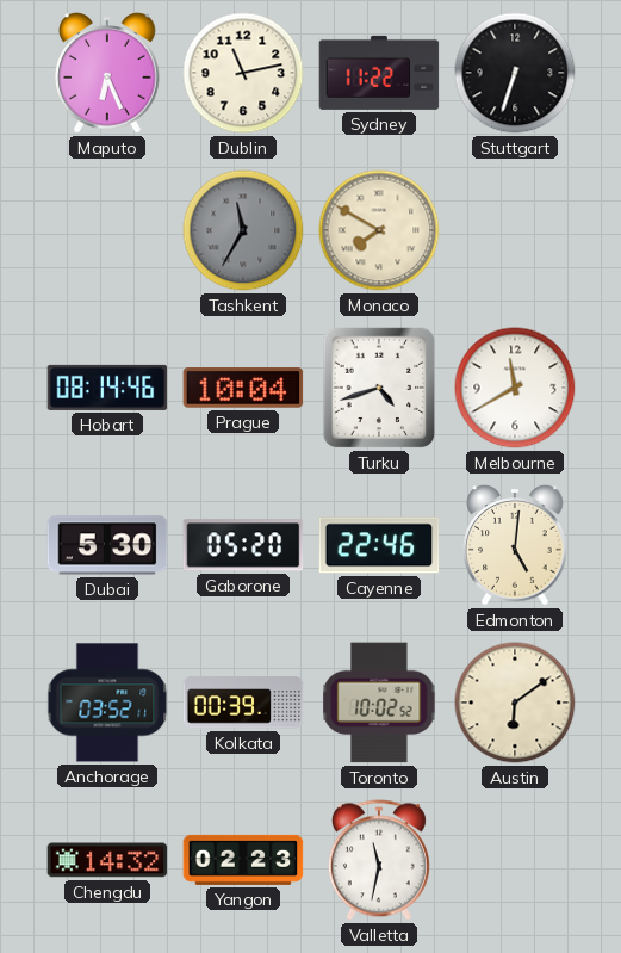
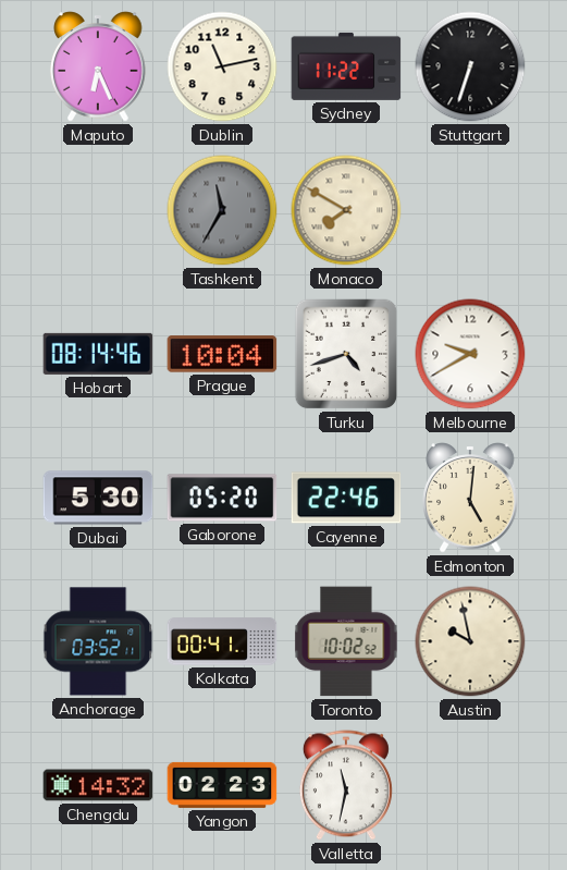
Melbourne: 11:40 -> 9:40 (470, 354)
Kolkata: 00:39 -> 00:41 (222, 641)
Austin: 6:09 -> 9:58 (470, 641)
